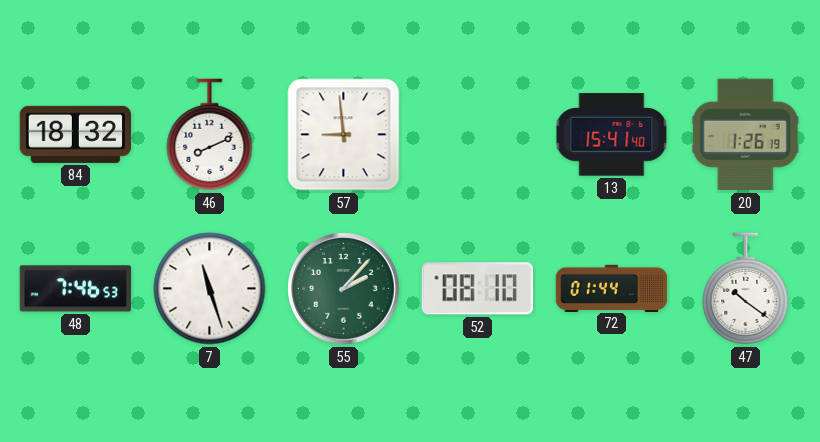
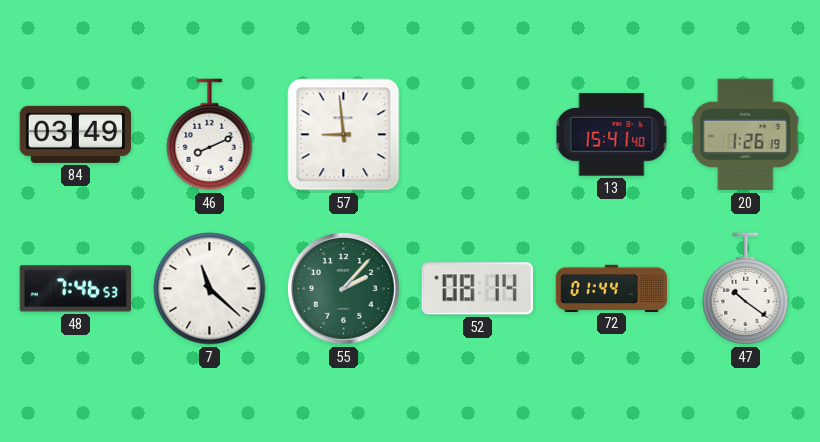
84: 18:32 -> 03:49 (76, 134)
7: 11:27 -> 11:22 (210, 289)
52: 08:10 -> 08:14 (477, 289)
